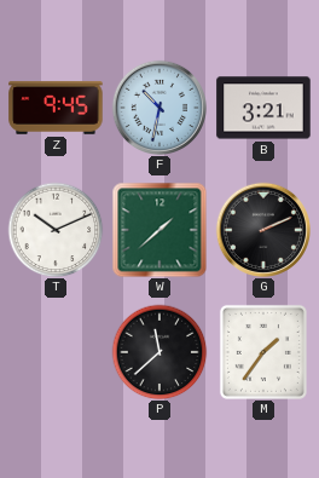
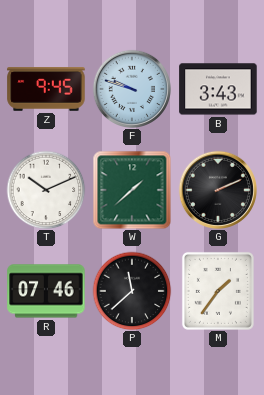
F: 10:32 -> 9:48 (131, 88)
B: 3:21 -> 3:43 (218, 89)
R: none -> 07:46 (46, 291)
